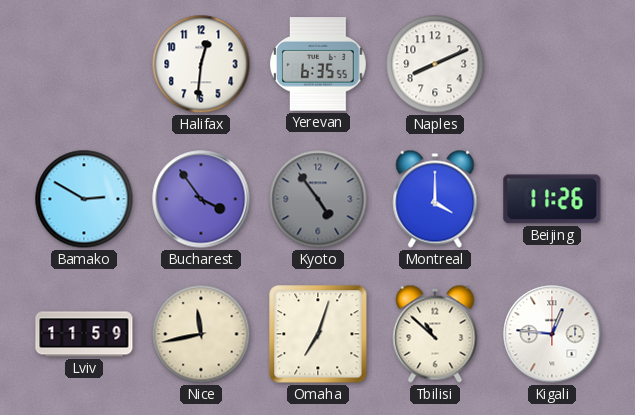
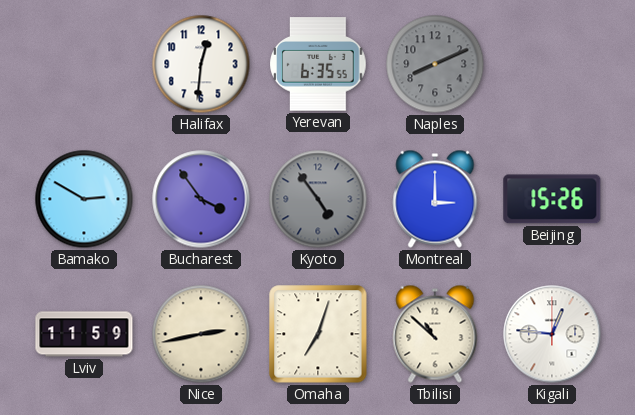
Naples dial: white -> grey (435, 64)
Montreal: 4:00 -> 3:00 (435, 199)
Beijing: 11:26 -> 15:26 (552, 199)
Nice: 11:43 -> 2:43 (201, 334)
